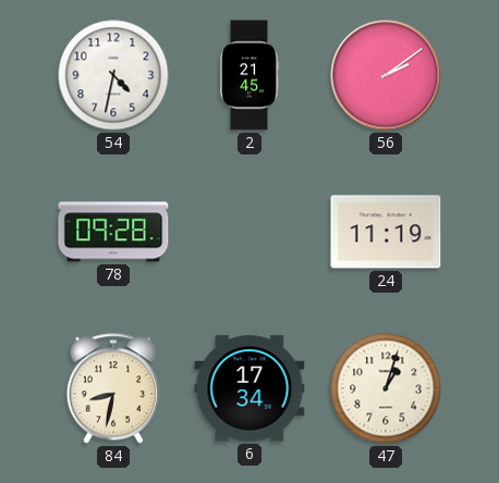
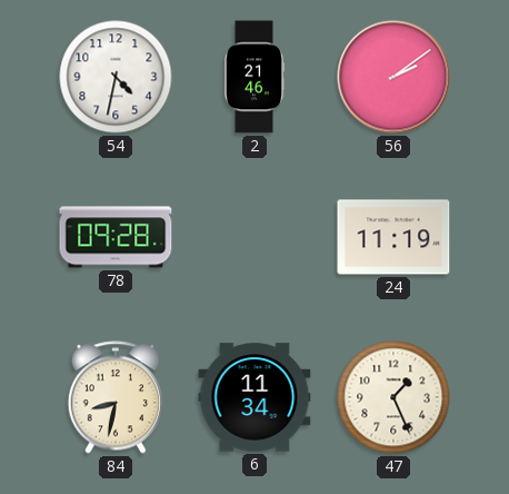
2: 21:45 -> 21:46 (255, 77)
6: 17:34 -> 11:34 (255, 397)
47: 1:03 -> 1:26 (393, 397)
